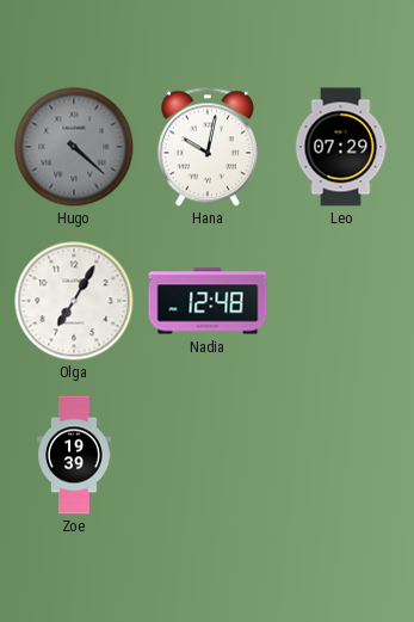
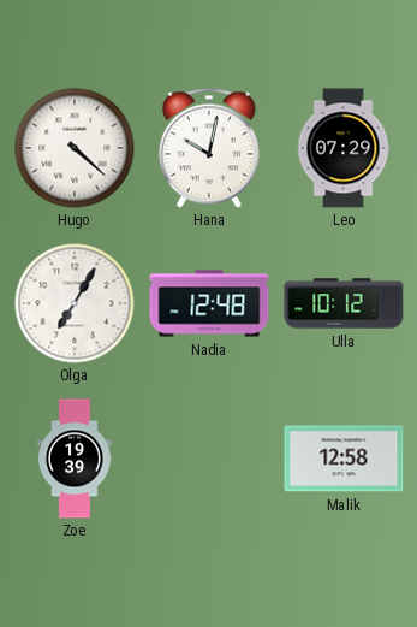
Hugo dial: grey -> white (75, 148)
Ulla: none -> 10:12 (344, 303)
Malik: none -> 12:58 (344, 459)
